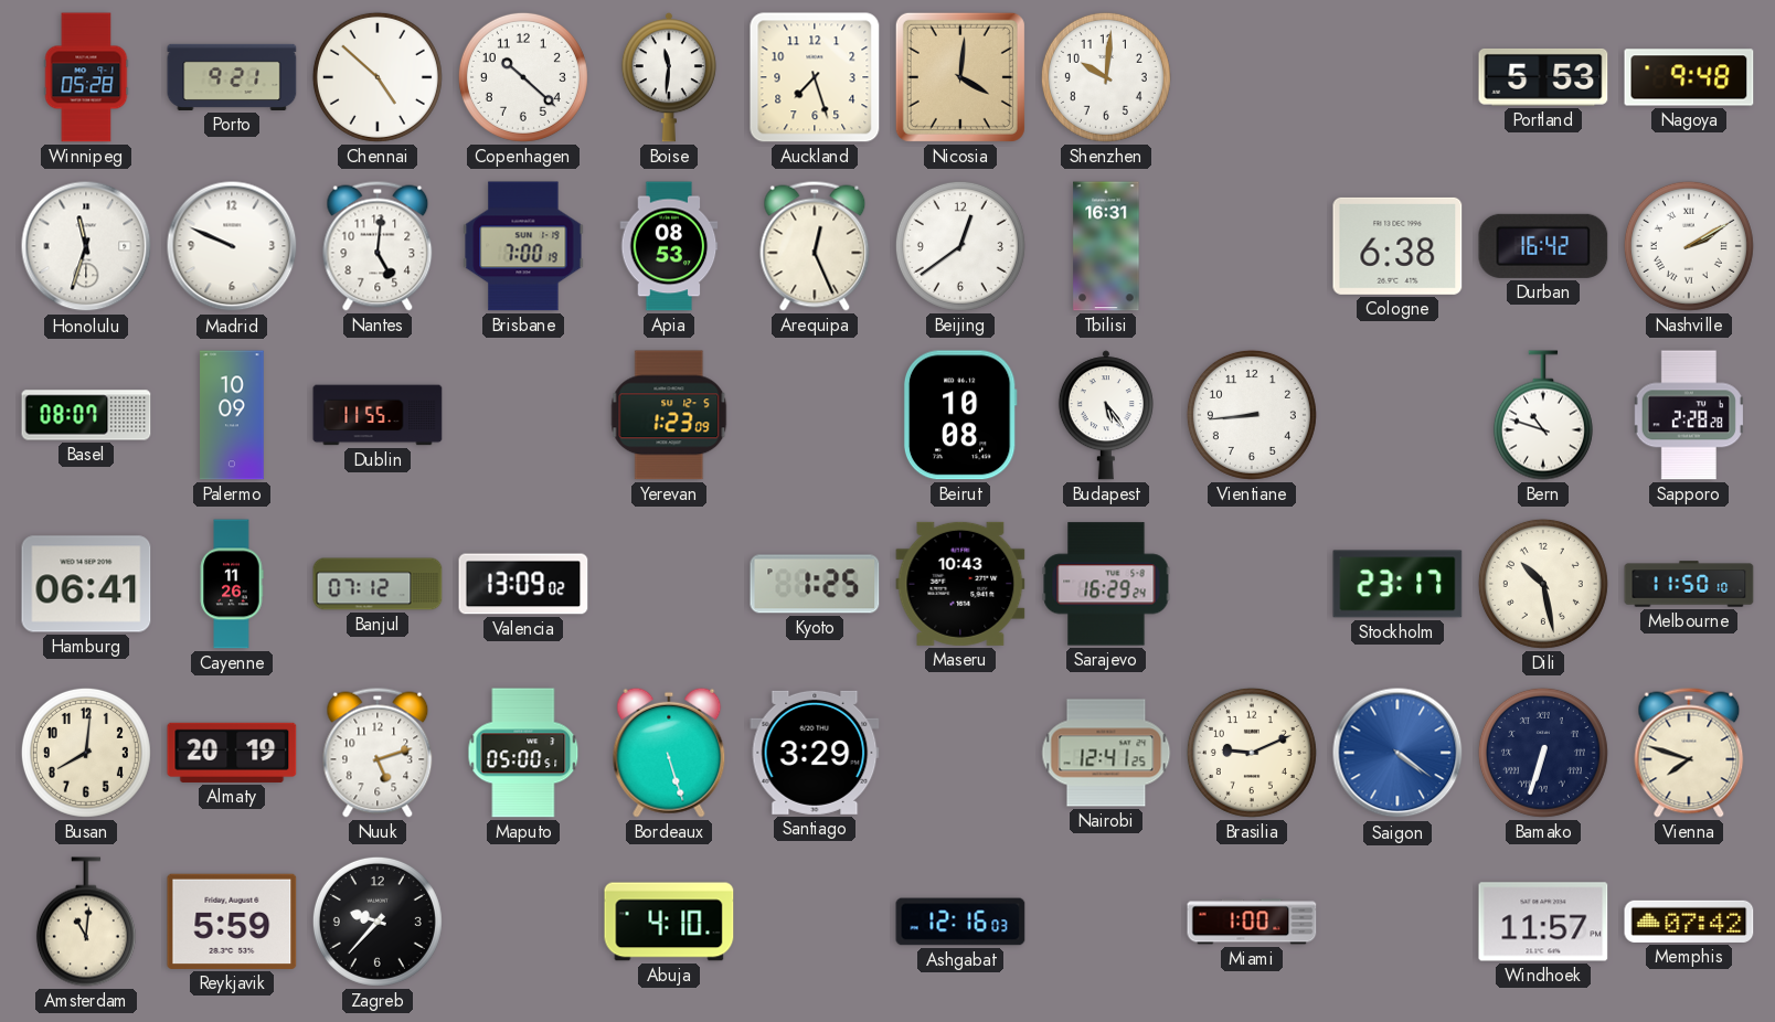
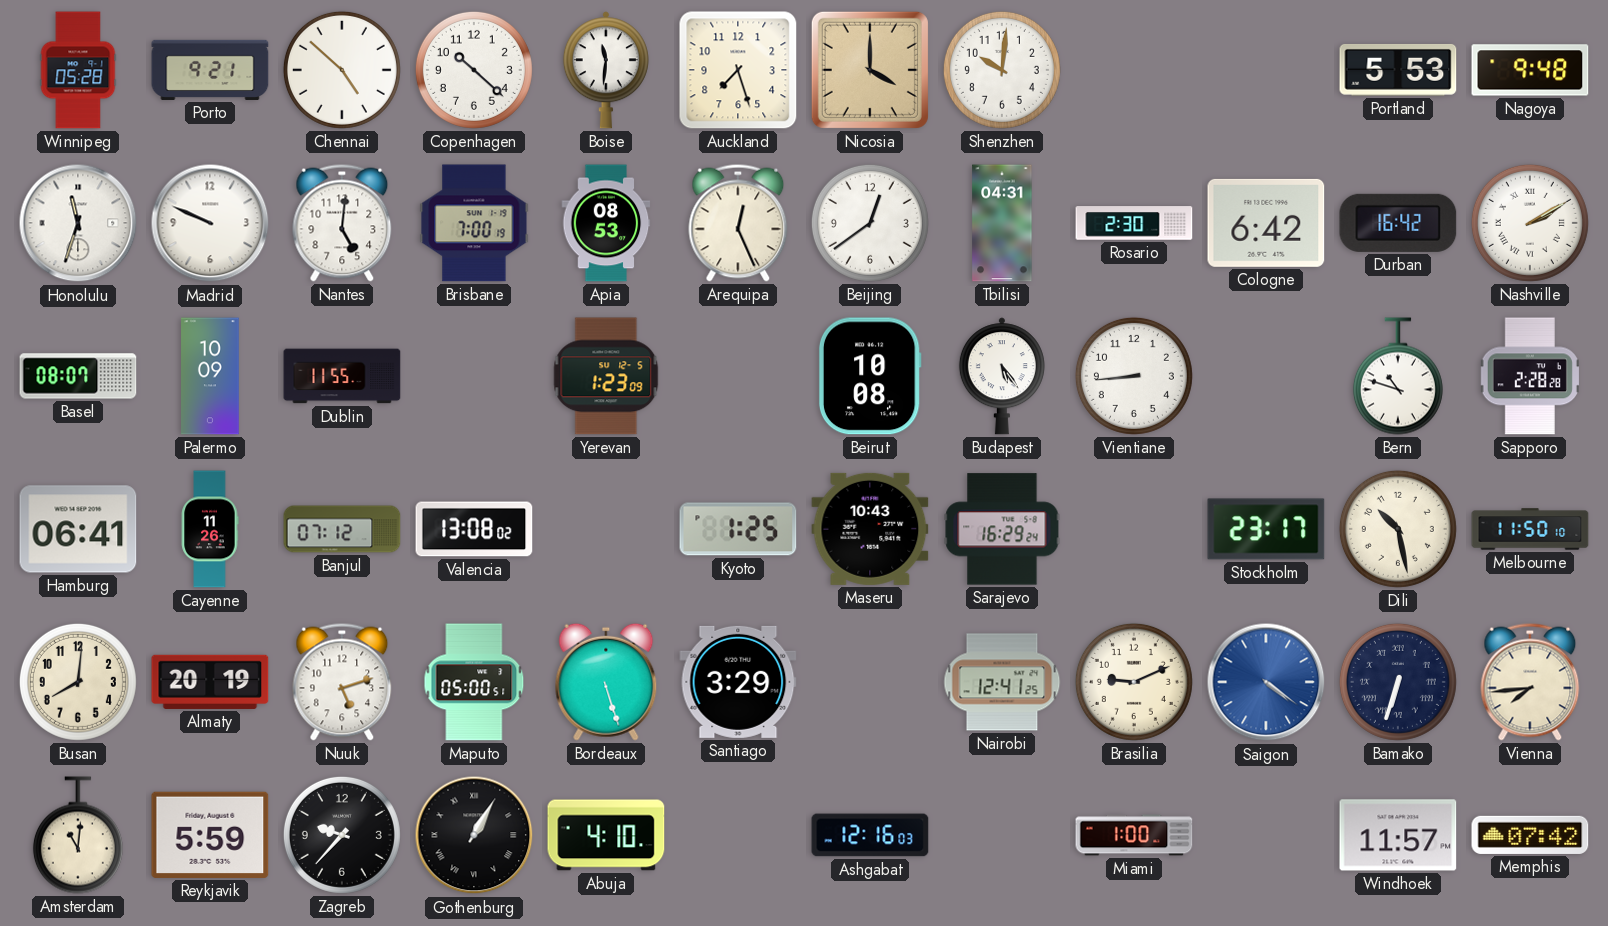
Nicosia: 4:01 -> 4:00 (870, 70)
Tbilisi: 16:31 -> 04:31 (1002, 223)
Rosario: none -> 2:30 (1134, 223)
Cologne: 6:38 -> 6:42 (1266, 223)
Valencia: 13:09 -> 13:08 (474, 529)
Vienna: 7:48 -> 7:44 (1530, 682)
Gothenburg: none -> 1:05 (474, 835)
